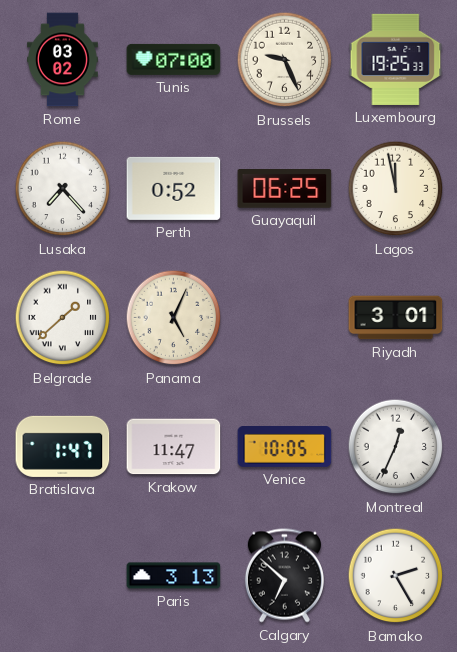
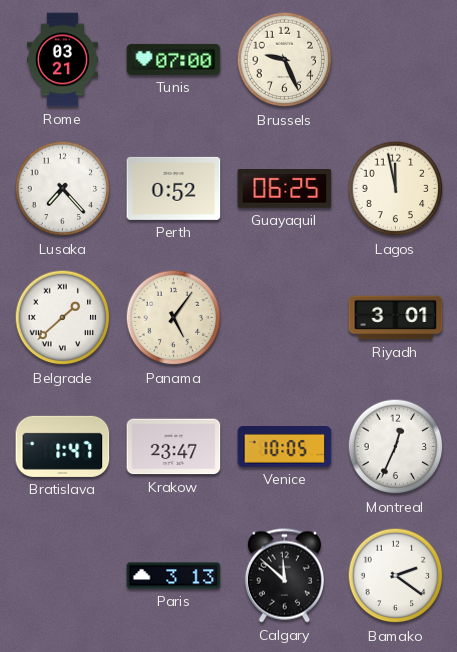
Rome: 03:02 -> 03:21 (62, 60)
Luxembourg: 19:25 -> none (396, 59)
Panama: 5:04 -> 5:06 (174, 318)
Krakow: 11:47 -> 23:47 (174, 447)
Calgary: 6:52 -> 11:52 (284, 576)
Bamako: 2:25 -> 2:21 (396, 576)
